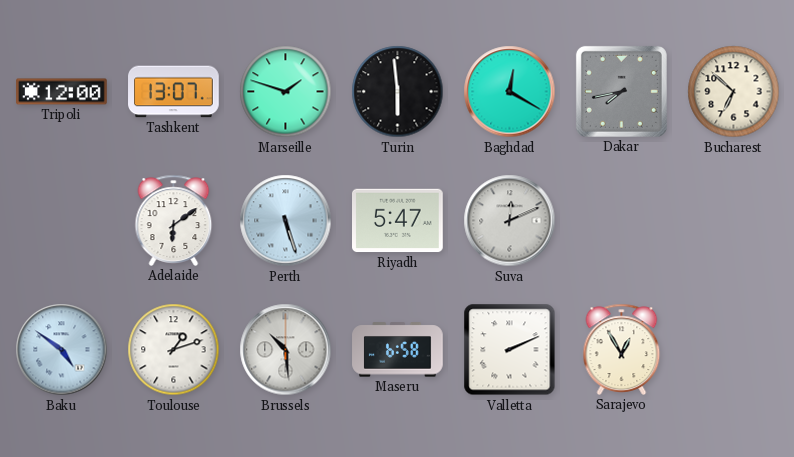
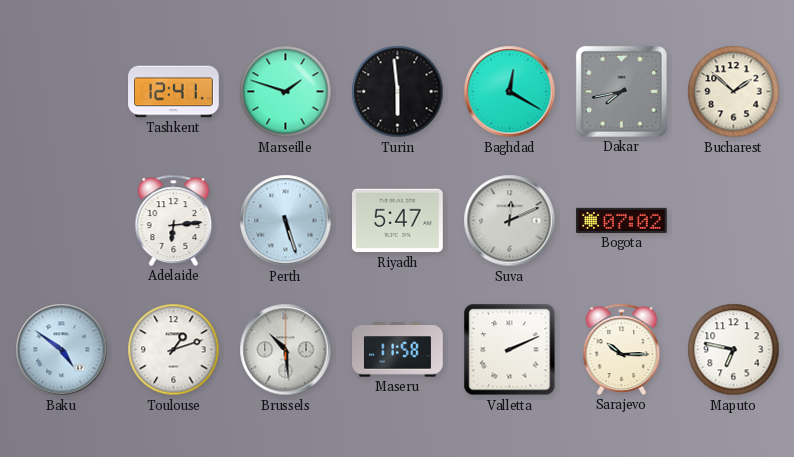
Tripoli: 12:00 -> none (62, 92)
Tashkent: 13:07 -> 12:41 (174, 92)
Bucharest: 6:52 -> 1:52 (734, 92)
Adelaide: 6:09 -> 6:14 (174, 220)
Bogota: none -> 07:02 (622, 220)
Maseru: 6:58 -> 11:58 (398, 350)
Sarajevo: 12:55 -> 10:15 (622, 349)
Maputo: none -> 6:47 (734, 350)
